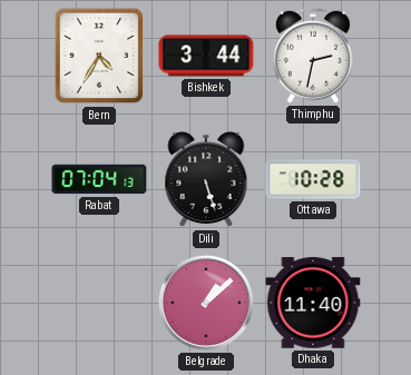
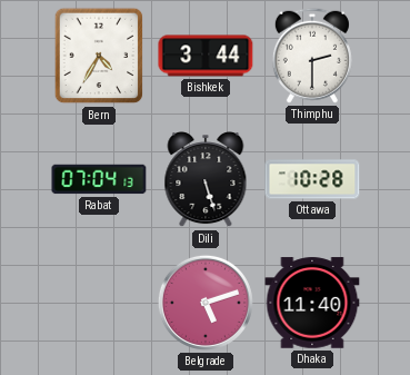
Thimphu: 2:32 -> 2:30 (312, 56)
Belgrade: 1:08 -> 5:12 (206, 303)
